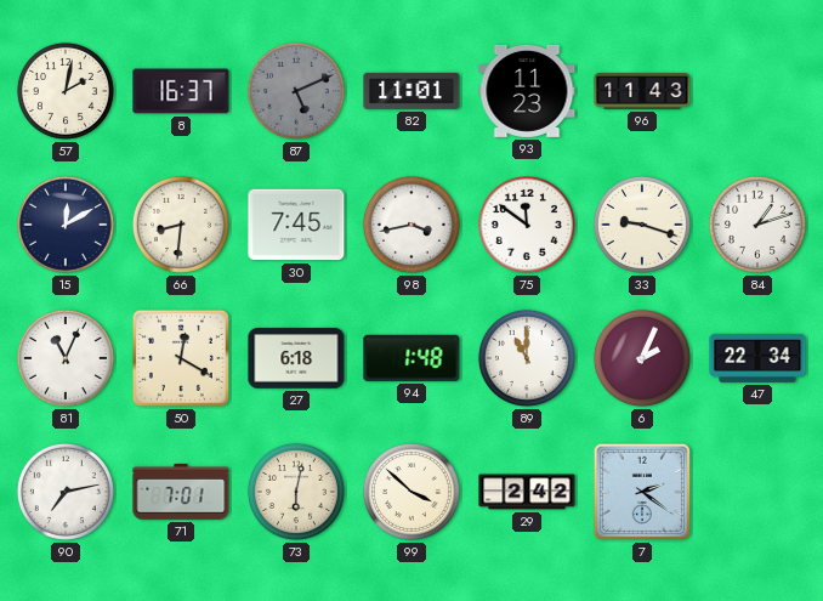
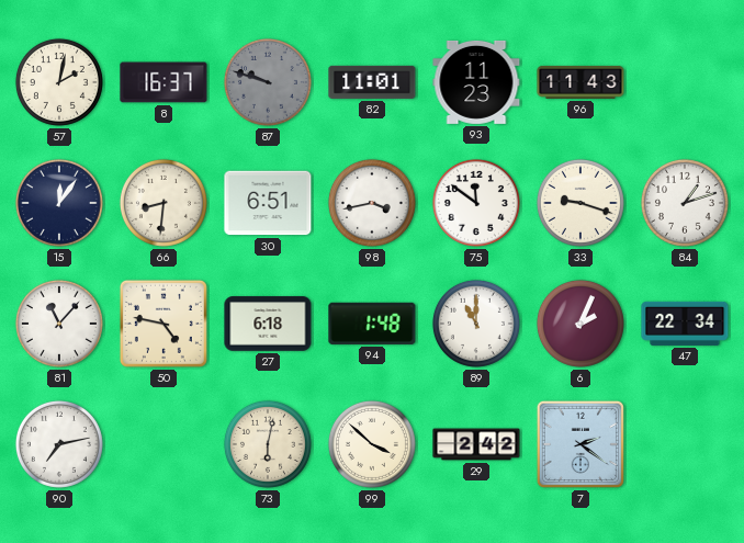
87: 5:11 -> 9:48 (268, 82)
15: 12:10 -> 12:06 (59, 203)
30: 7:45 -> 6:51 (268, 203)
81: 11:04 -> 11:07 (59, 324)
50: 12:20 -> 4:47 (164, 324)
71: 7:01 -> none (181, 492)
